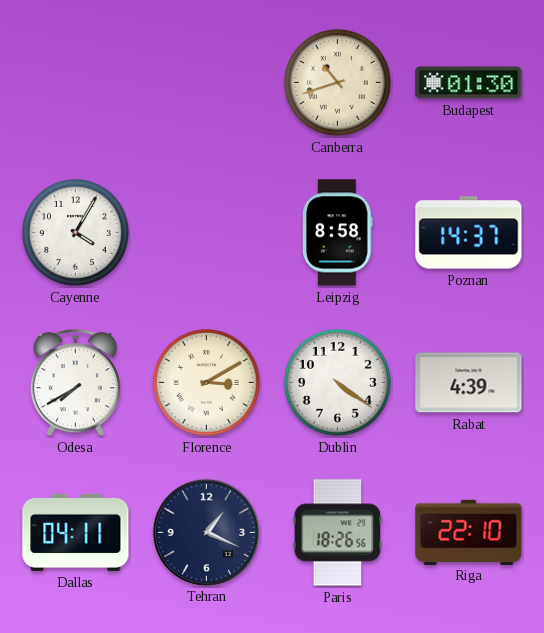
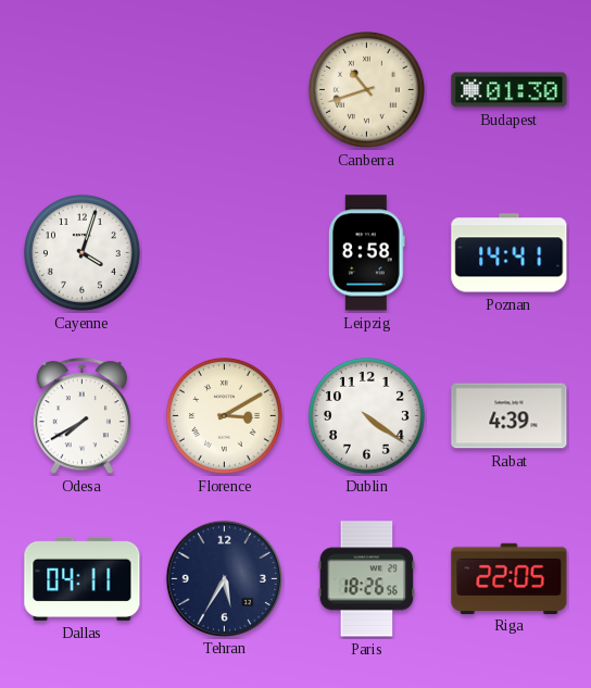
Cayenne: 4:05 -> 4:03 (81, 252)
Poznan: 14:37 -> 14:41 (510, 253)
Tehran: 1:19 -> 5:35 (224, 578)
Riga: 22:10 -> 22:05 (510, 578)
